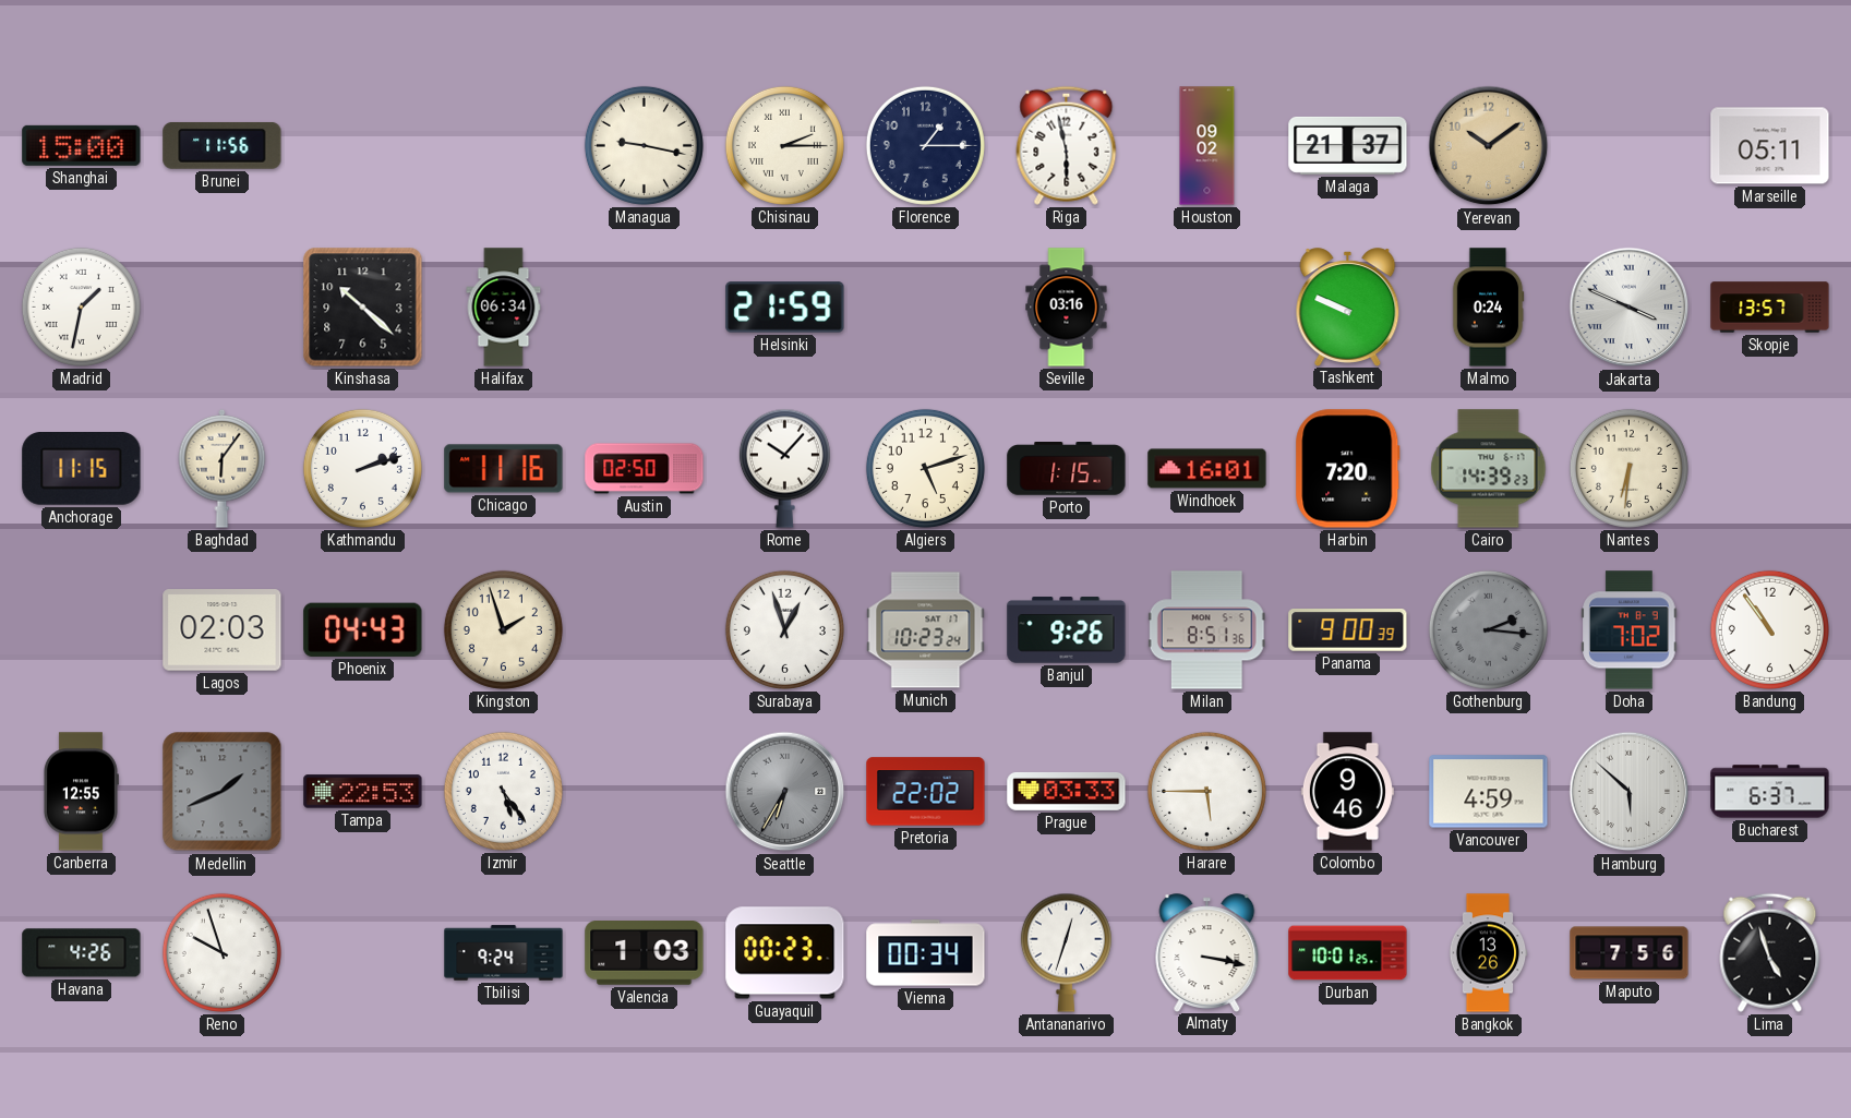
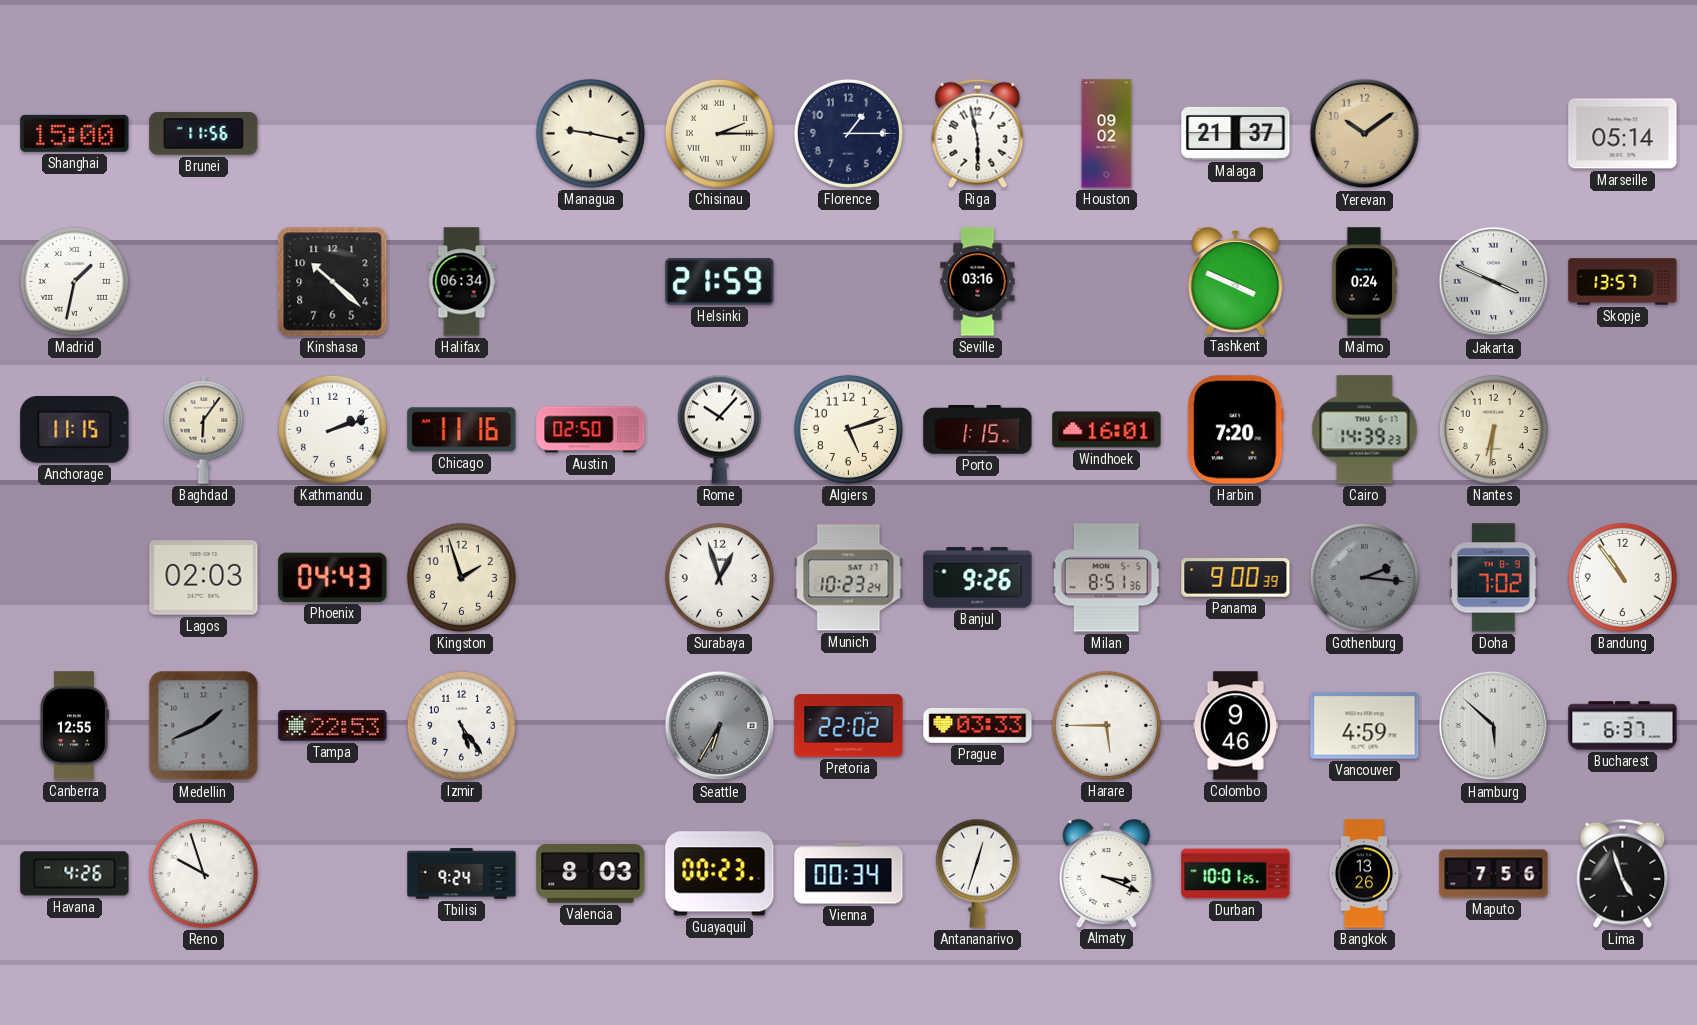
Marseille: 05:11 -> 05:14 (1623, 134)
Tashkent: 9:49 -> 3:49 (1236, 281)
Valencia: 1:03 -> 8:03 (591, 874)
Almaty: 3:17 -> 3:19 (1107, 873)
